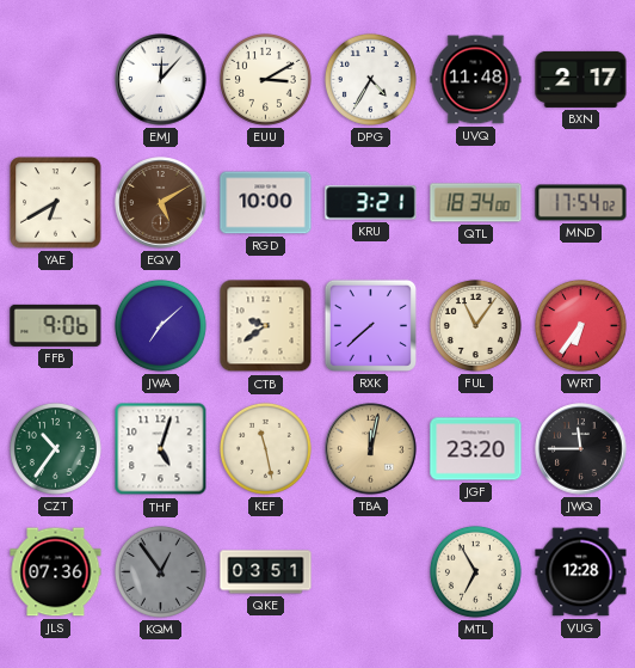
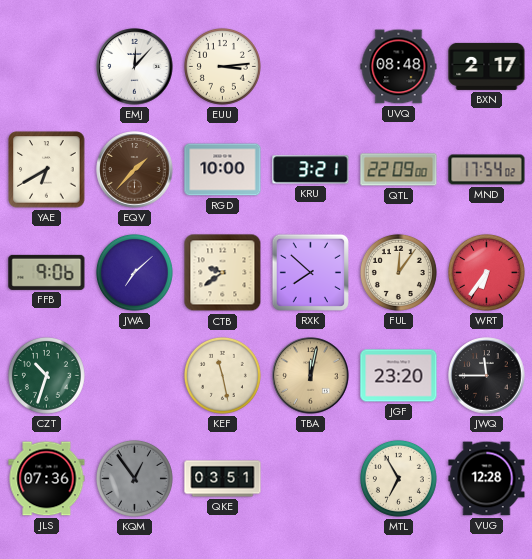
EUU: 3:10 -> 3:14 (222, 66)
DPG: 4:35 -> none (370, 79)
UVQ: 11:48 -> 08:48 (399, 67)
EQV: 5:10 -> 1:37 (135, 170)
QTL: 18:34 -> 22:09 (399, 170)
RXK: 7:38 -> 7:52 (310, 272)
FUL: 11:06 -> 12:06 (398, 272)
CZT: 10:36 -> 10:33 (46, 375)
THF: 5:03 -> none (161, 449)
